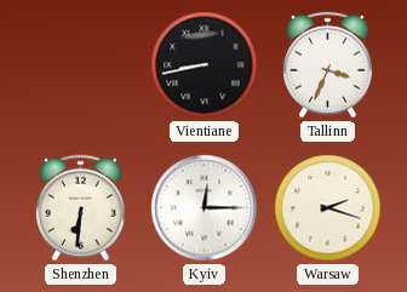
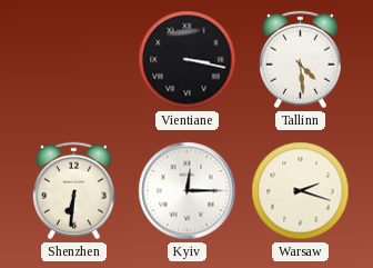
Vientiane: 8:43 -> 3:17 (188, 60)
Tallinn: 3:34 -> 4:29 (300, 60)
